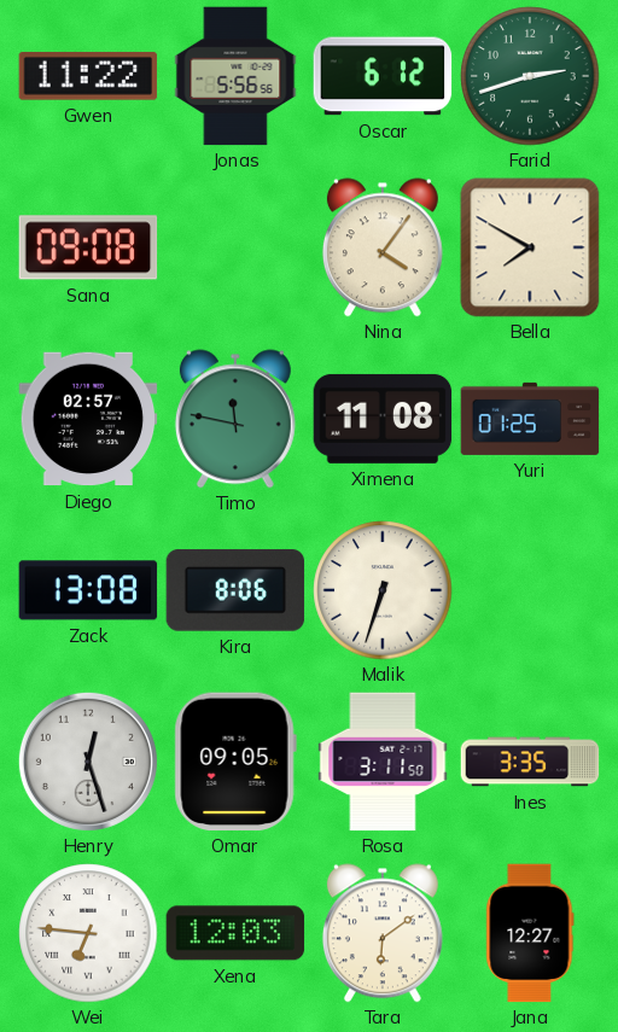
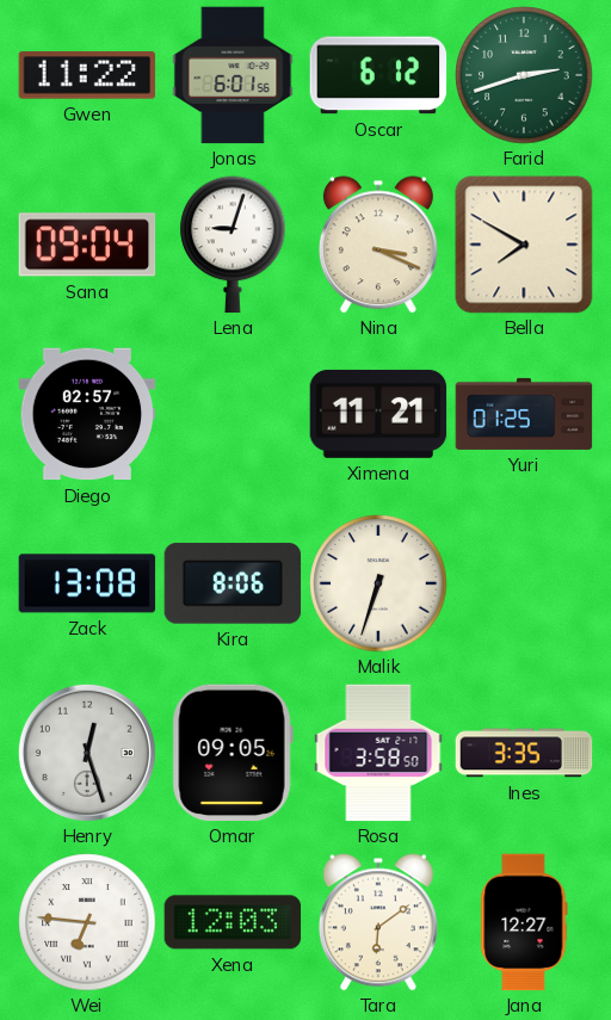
Jonas: 5:56 -> 6:01 (233, 75)
Sana: 09:08 -> 09:04 (87, 245)
Lena: none -> 9:03 (233, 245)
Nina: 4:06 -> 3:19 (378, 245)
Timo: 11:47 -> none (235, 419)
Ximena: 11:08 -> 11:21 (378, 414)
Rosa: 3:11 -> 3:58 (378, 753)
